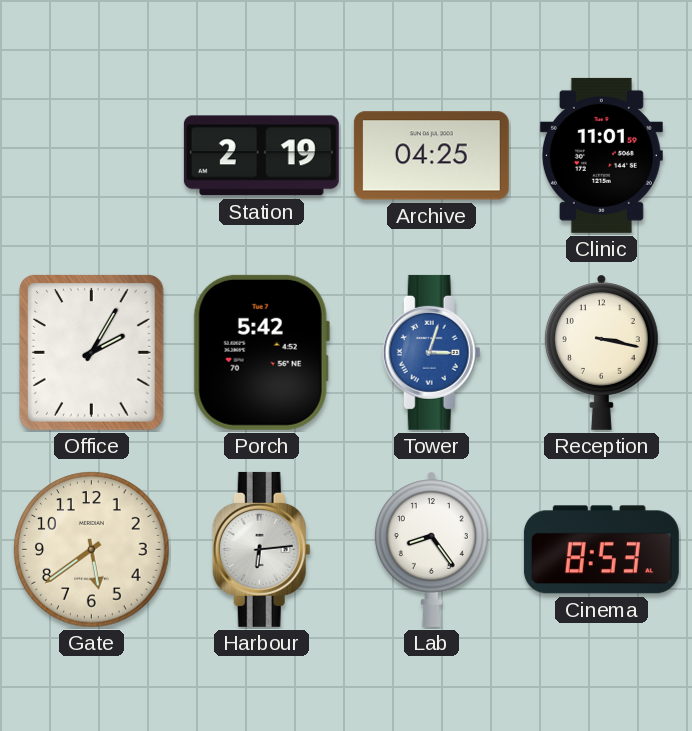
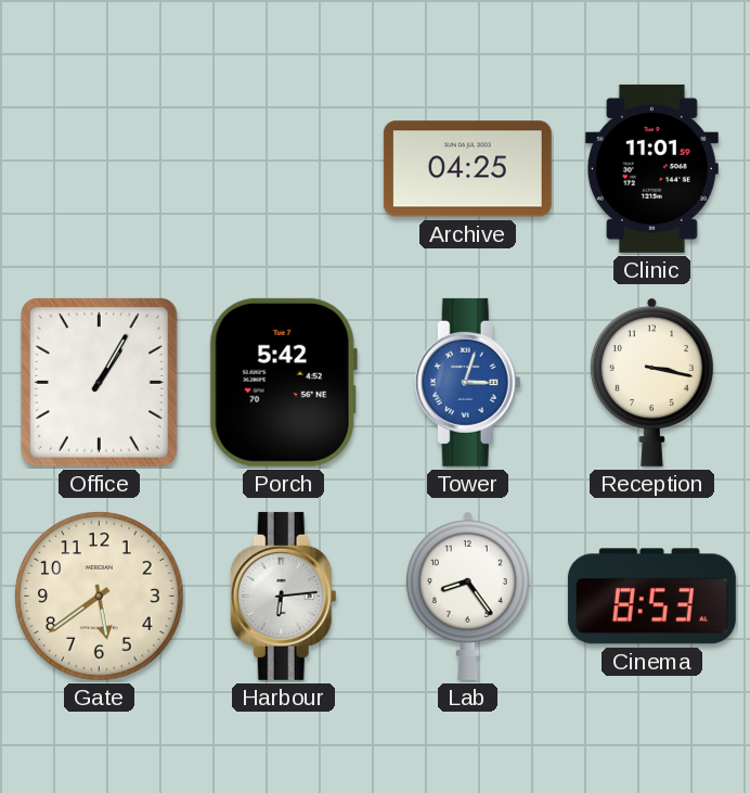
Station: 2:19 -> none (261, 156)
Office: 2:05 -> 1:05 (99, 382)
